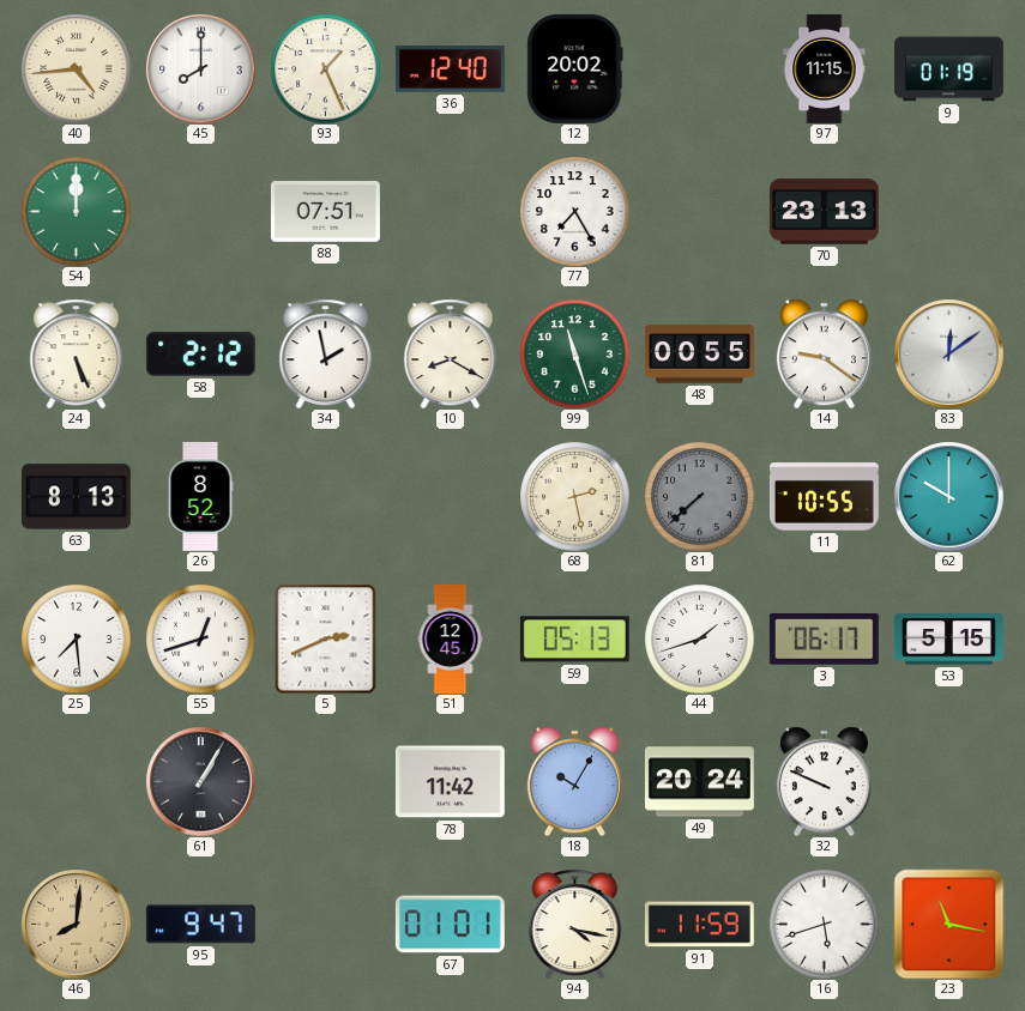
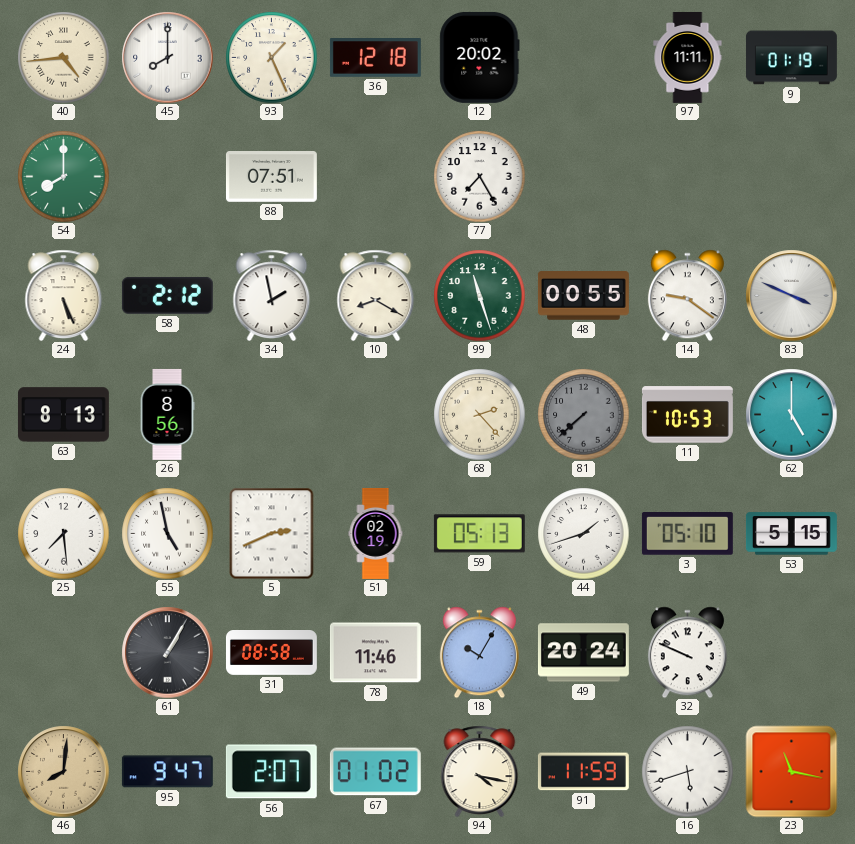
36: 12:40 -> 12:18 (375, 58)
97: 11:15 -> 11:11 (688, 57)
54: 12:00 -> 8:00 (63, 176)
70: 23:13 -> none (824, 212)
83: 12:09 -> 3:49 (791, 295)
26: 8:52 -> 8:56 (167, 414)
68: 2:28 -> 2:23 (479, 414)
11: 10:55 -> 10:53 (687, 415)
62: 10:00 -> 5:00 (791, 414)
55: 12:42 -> 4:58 (167, 533)
51: 12:45 -> 02:19 (376, 534)
3: 06:17 -> 05:10 (687, 534)
31: none -> 08:58 (271, 653)
78: 11:42 -> 11:46 (375, 653)
56: none -> 2:07 (271, 772)
67: 01:01 -> 01:02 (375, 772)
